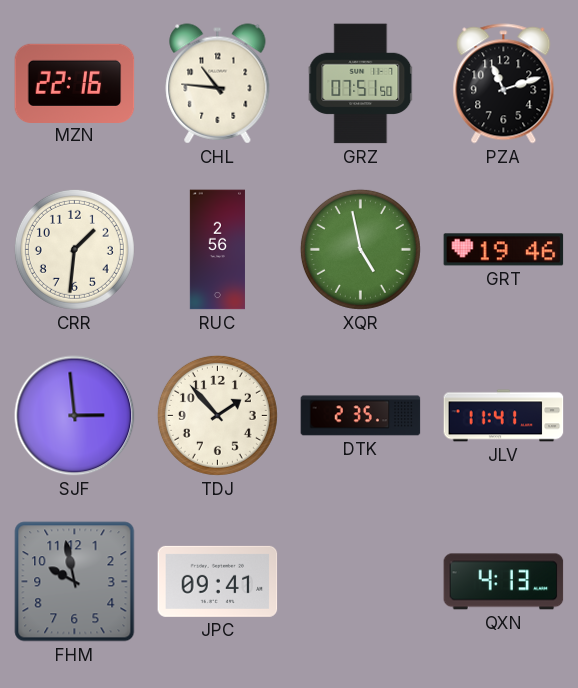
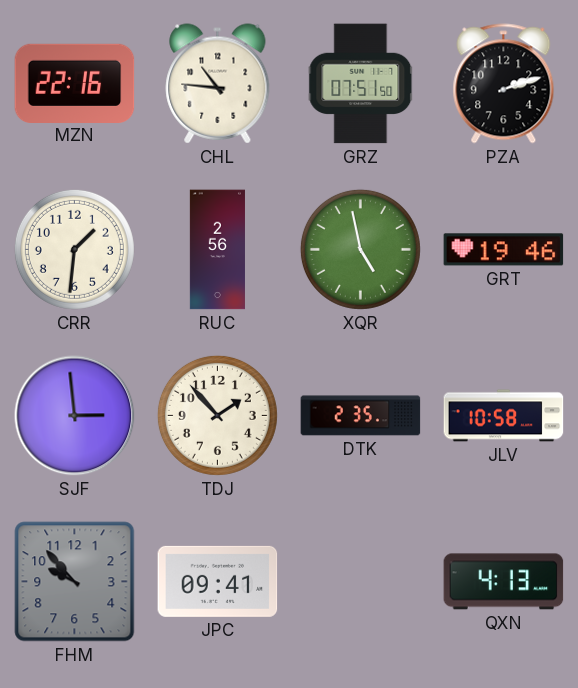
PZA: 11:12 -> 2:12 (504, 84)
JLV: 11:41 -> 10:58 (504, 416)
FHM: 9:58 -> 9:53 (75, 582)
